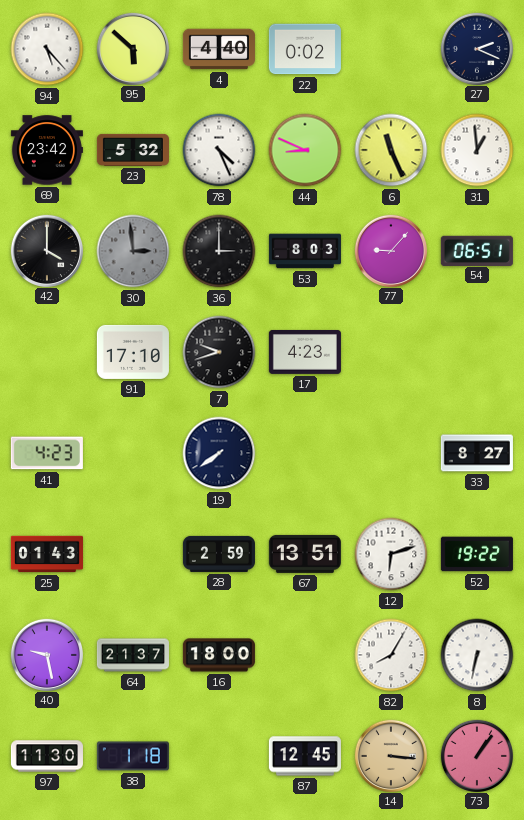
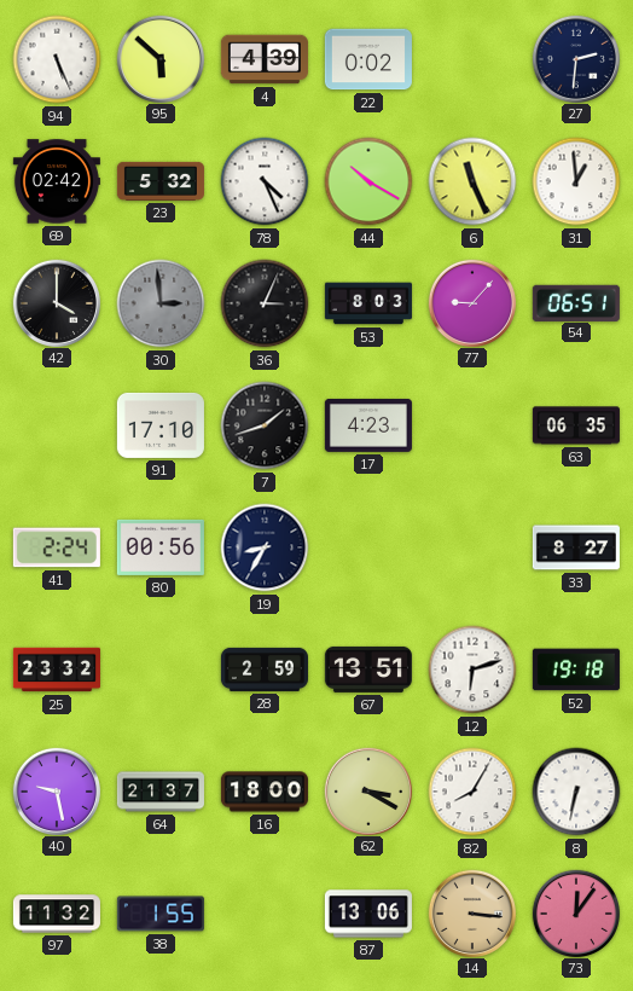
94: 5:23 -> 5:26 (57, 59)
4: 4:40 -> 4:39 (265, 59)
27: 2:19 -> 2:31 (575, 58)
69: 23:42 -> 02:42 (57, 181)
44: 8:49 -> 10:20 (368, 181)
36: 3:00 -> 3:04 (265, 303)
7: 9:42 -> 1:42 (265, 425)
63: none -> 06:35 (576, 425)
41: 4:23 -> 2:24 (57, 547)
80: none -> 00:56 (161, 547)
19: 7:39 -> 8:35 (265, 547)
25: 01:43 -> 23:32 (57, 670)
52: 19:22 -> 19:18 (576, 670)
62: none -> 3:20 (367, 790)
97: 11:30 -> 11:32 (57, 914)
38: 1:18 -> 1:55 (161, 914)
87: 12:45 -> 13:06 (368, 914)
73: 1:06 -> 12:06 (575, 912)
